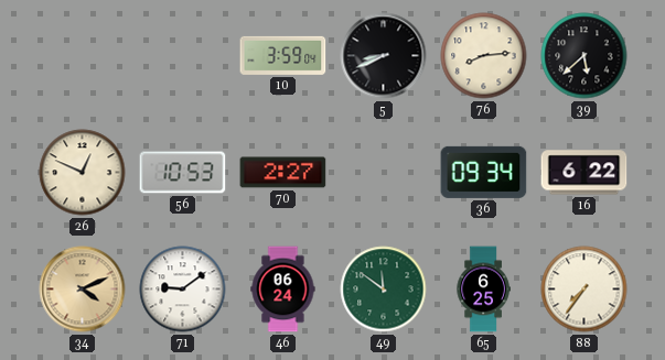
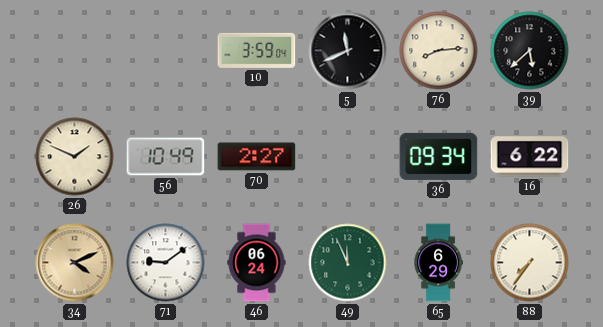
5: 8:41 -> 11:41 (348, 51)
26: 12:49 -> 1:49 (75, 157)
56: 10:53 -> 10:49 (166, 157)
49: 11:51 -> 11:56 (348, 263)
65: 6:25 -> 6:29 (438, 263)
